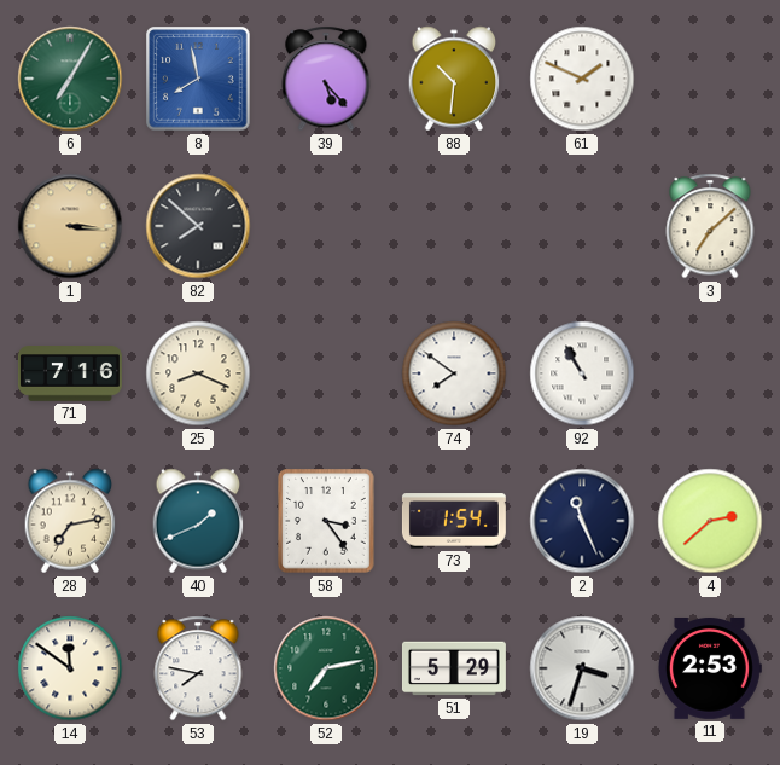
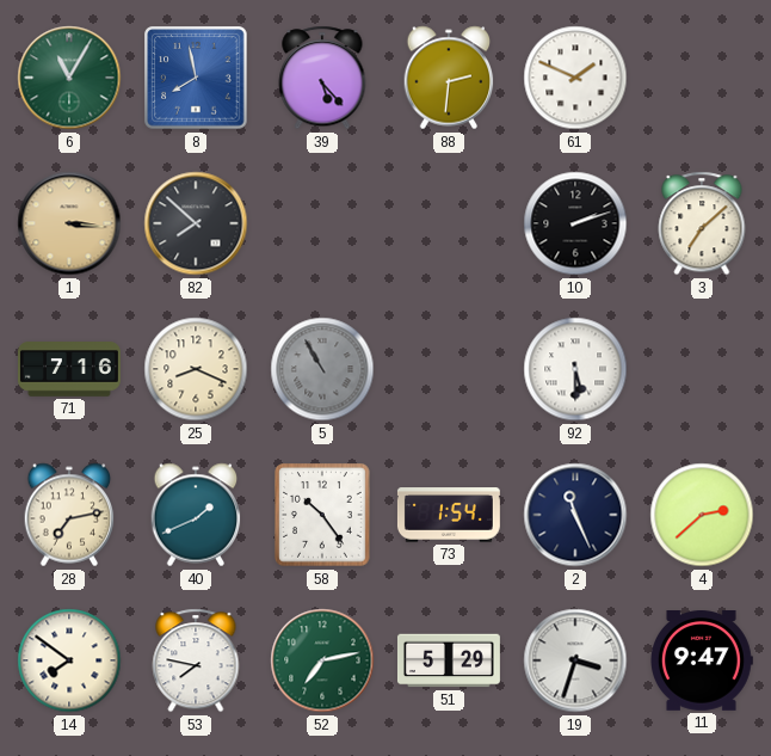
6: 7:05 -> 11:05 (69, 78)
88: 10:31 -> 2:31 (449, 78)
10: none -> 2:12 (575, 223)
5: none -> 10:55 (322, 369)
74: 7:51 -> none (454, 373)
92: 10:55 -> 5:30 (575, 369)
58: 3:24 -> 10:24 (323, 516)
14: 11:51 -> 7:51 (69, 660)
11: 2:53 -> 9:47 (702, 662)
